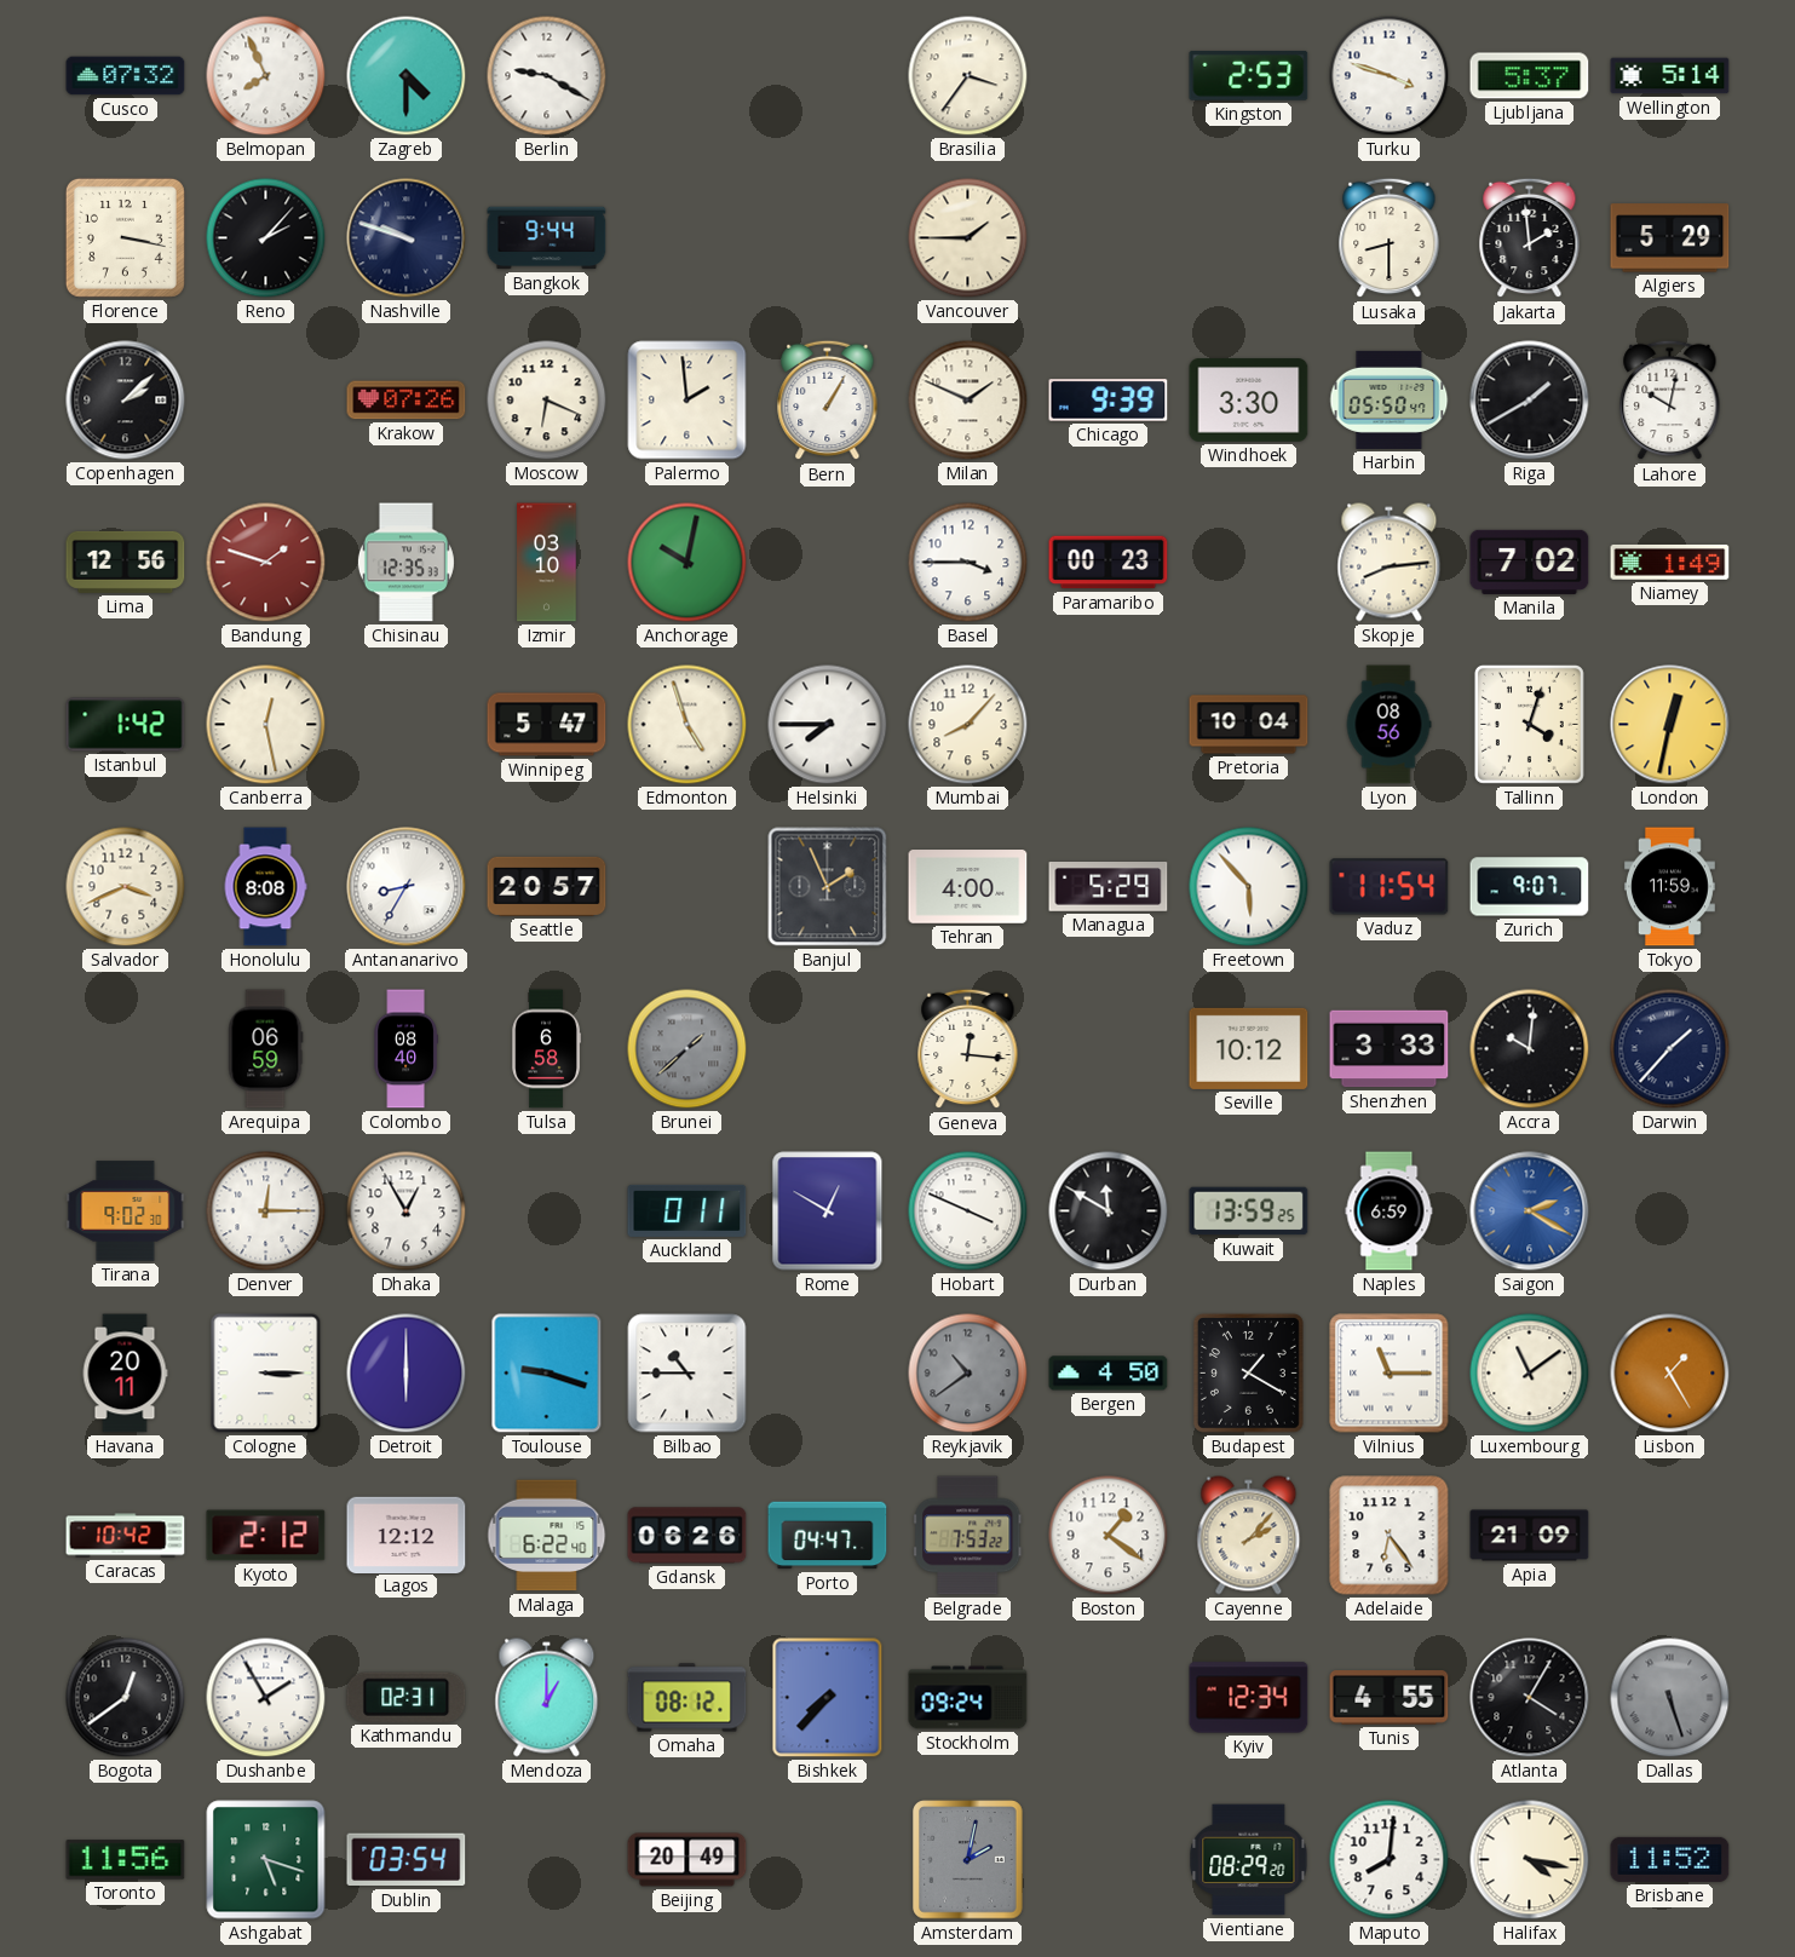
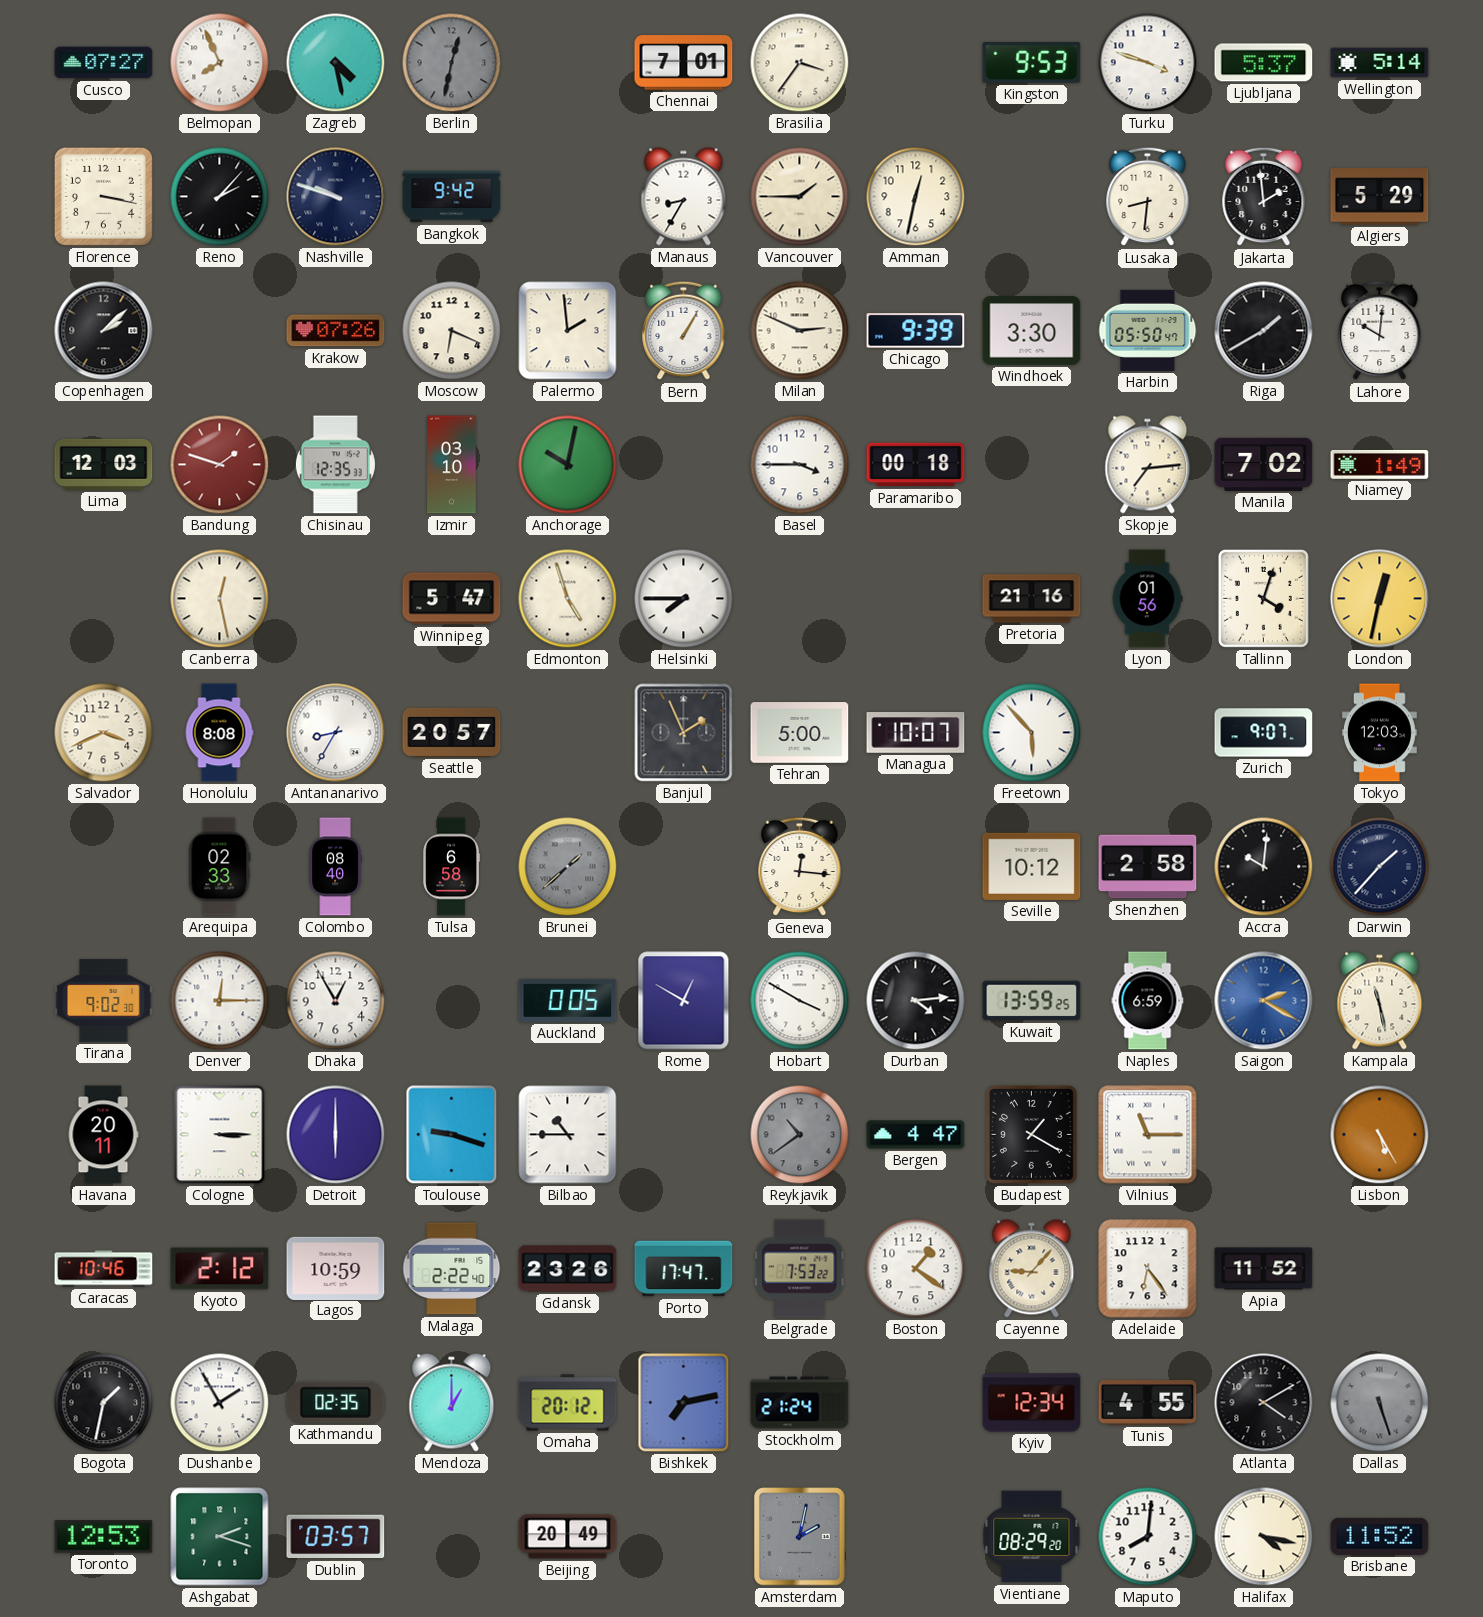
Cusco: 07:32 -> 07:27 (104, 63)
Zagreb: 4:30 -> 4:28 (336, 63)
Berlin: 9:20 -> 12:32 (452, 63)
Berlin dial: white -> grey (452, 63)
Chennai: none -> 7:01 (684, 63)
Kingston: 2:53 -> 9:53 (1032, 62)
Bangkok: 9:44 -> 9:42 (452, 197)
Manaus: none -> 8:35 (684, 197)
Amman: none -> 12:32 (916, 197)
Lusaka: 8:30 -> 8:31 (1148, 197)
Milan: 1:49 -> 2:49 (800, 331)
Lahore: 10:02 -> 10:01 (1380, 331)
Lima: 12:56 -> 12:03 (104, 464)
Paramaribo: 00:23 -> 00:18 (916, 465)
Skopje: 8:14 -> 7:14 (1148, 465)
Istanbul: 1:42 -> none (126, 725)
Mumbai: 8:07 -> none (968, 725)
Pretoria: 10:04 -> 21:16 (1032, 599)
Lyon: 08:56 -> 01:56 (1147, 599)
Tehran: 4:00 -> 5:00 (800, 733)
Managua: 5:29 -> 10:07 (916, 733)
Vaduz: 11:54 -> none (1390, 887)
Tokyo: 11:59 -> 12:03 (1379, 733)
Arequipa: 06:59 -> 02:33 (220, 867)
Shenzhen: 3:33 -> 2:58 (1148, 867)
Auckland: 0:11 -> 0:05 (568, 1000)
Hobart: 3:49 -> 3:50 (800, 1001)
Durban: 11:50 -> 4:14 (916, 1001)
Kampala: none -> 11:28 (1380, 1001)
Bergen: 4:50 -> 4:47 (916, 1135)
Luxembourg: 11:09 -> none (1530, 1374)
Lisbon: 1:25 -> 5:25 (1380, 1135)
Caracas: 10:42 -> 10:46 (104, 1269)
Lagos: 12:12 -> 10:59 (336, 1268)
Malaga: 6:22 -> 2:22 (452, 1269)
Gdansk: 06:26 -> 23:26 (568, 1269)
Porto: 04:47 -> 17:47 (684, 1269)
Cayenne: 2:07 -> 9:07 (1032, 1269)
Apia: 21:09 -> 11:52 (1264, 1269)
Bogota: 12:39 -> 1:32 (104, 1403)
Kathmandu: 02:31 -> 02:35 (336, 1402)
Omaha: 08:12 -> 20:12 (568, 1403)
Bishkek: 7:37 -> 7:13 (684, 1403)
Stockholm: 09:24 -> 21:24 (800, 1403)
Atlanta: 4:05 -> 4:10 (1264, 1403)
Toronto: 11:56 -> 12:53 (104, 1537)
Ashgabat: 5:18 -> 2:18 (220, 1537)
Dublin: 03:54 -> 03:57 (336, 1537)
